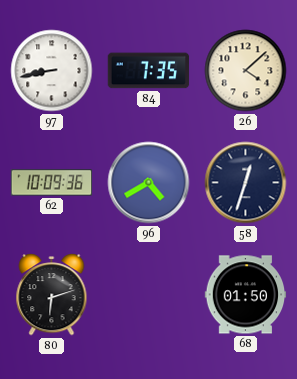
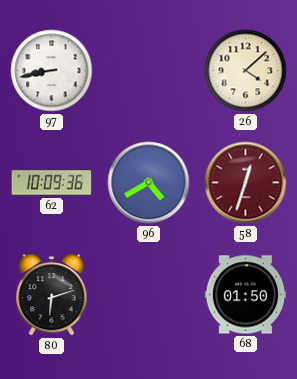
84: 7:35 -> none (149, 71)
58 dial: navy -> burgundy (246, 183)
